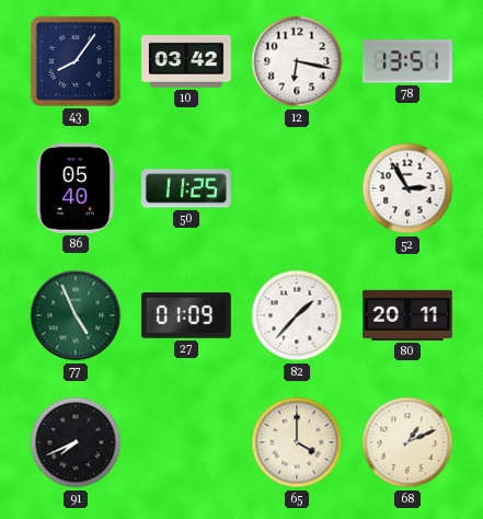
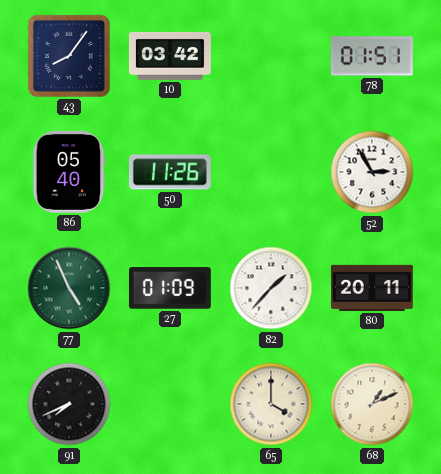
12: 6:17 -> none (297, 61)
78: 13:51 -> 01:51 (372, 56)
50: 11:25 -> 11:26 (170, 172)
